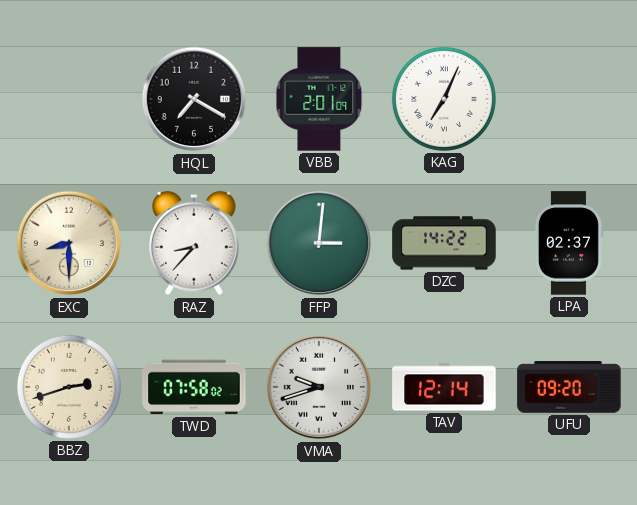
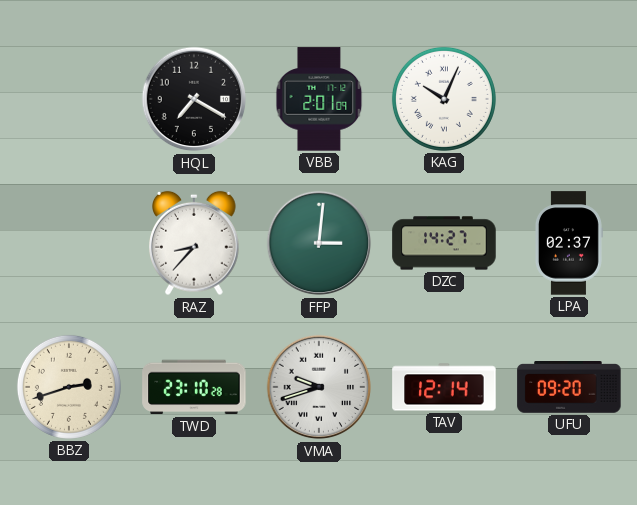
KAG: 7:04 -> 10:04 (444, 99)
EXC: 8:30 -> none (69, 243)
DZC: 14:22 -> 14:27 (444, 243)
TWD: 07:58 -> 23:10 (194, 387)
